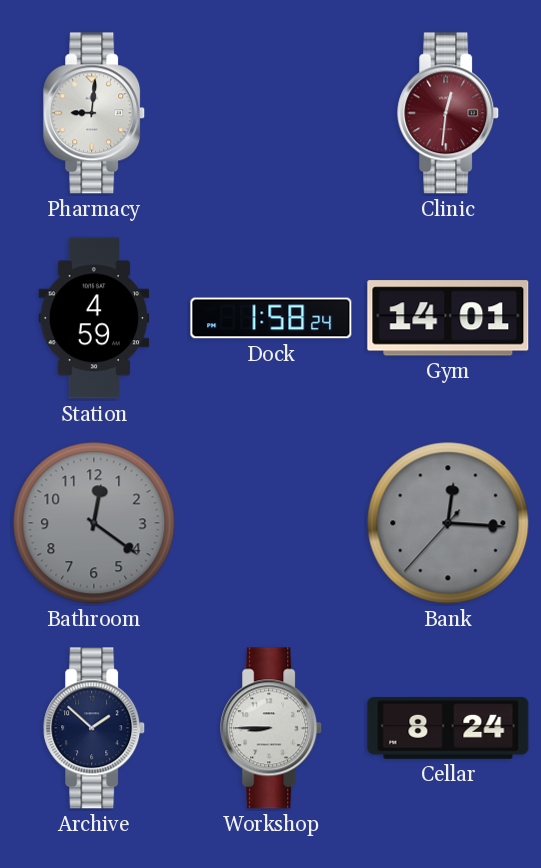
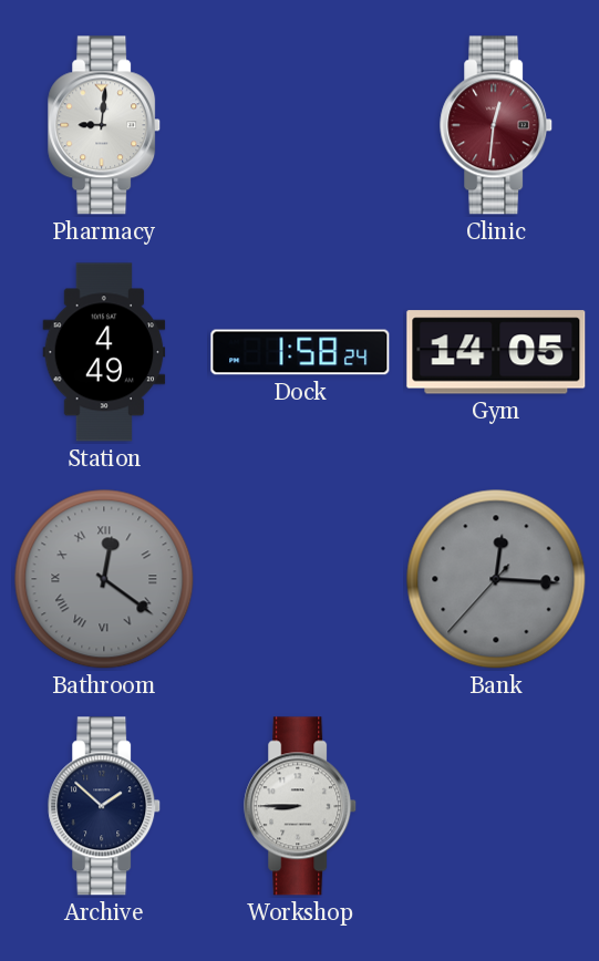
Station: 4:59 -> 4:49 (104, 352)
Gym: 14:01 -> 14:05 (496, 352)
Bathroom numerals: Arabic -> Roman (104, 579)
Cellar: 8:24 -> none (448, 728)
